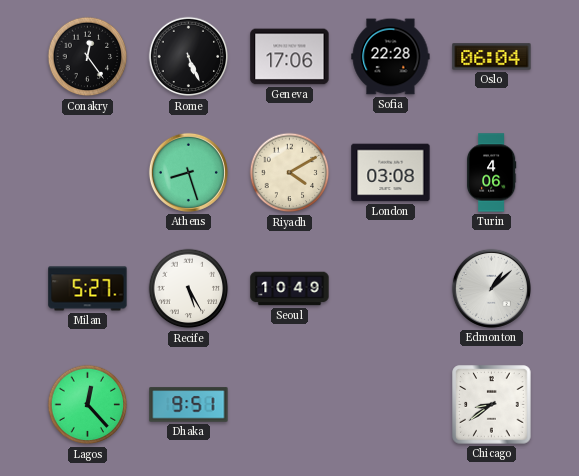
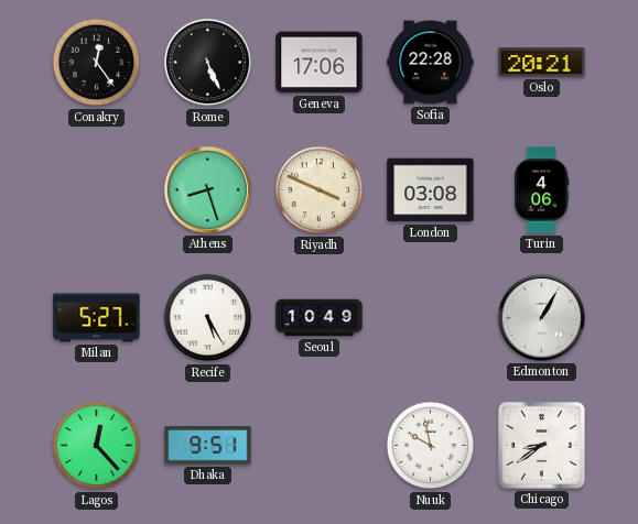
Oslo: 06:04 -> 20:21 (542, 63)
Riyadh: 4:10 -> 3:49 (320, 190)
Edmonton: 1:08 -> 1:05 (541, 317)
Nuuk: none -> 9:58 (431, 446)
